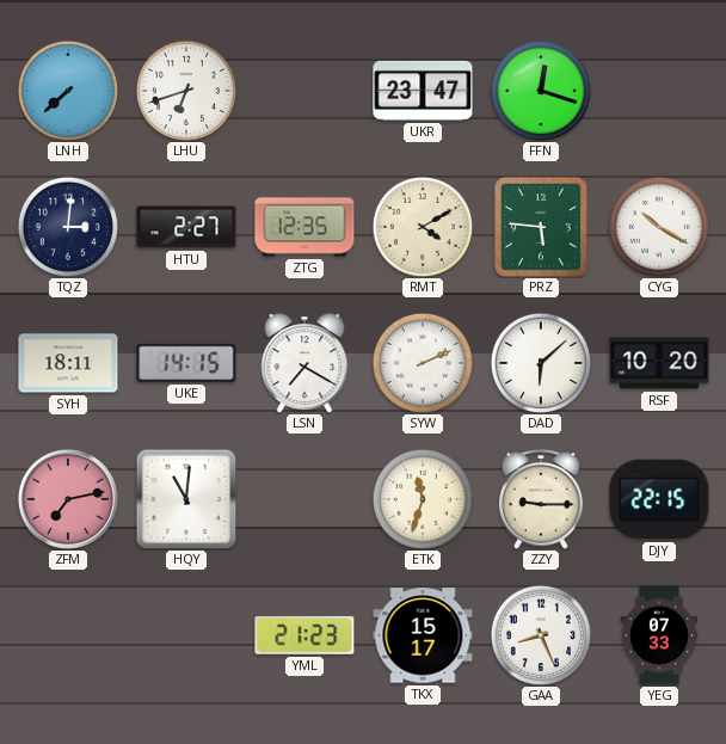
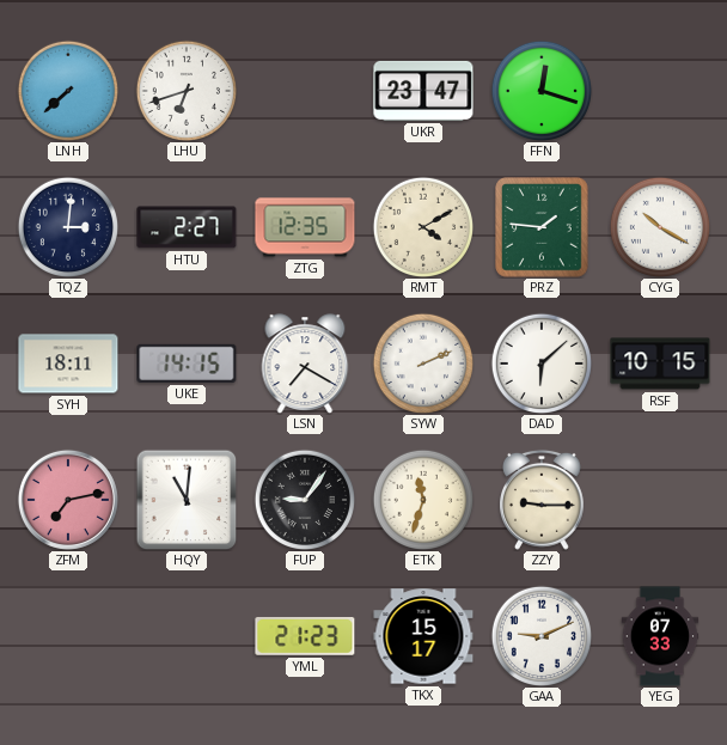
PRZ: 5:46 -> 1:46 (542, 227)
RSF: 10:20 -> 10:15 (660, 364)
FUP: none -> 9:06 (304, 499)
DJY: 22:15 -> none (659, 499)
GAA: 8:26 -> 9:11 (540, 635)
